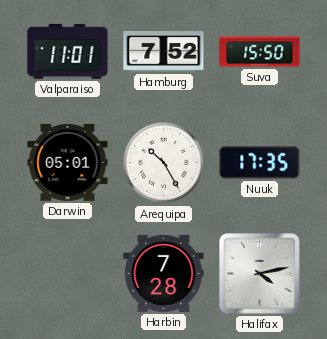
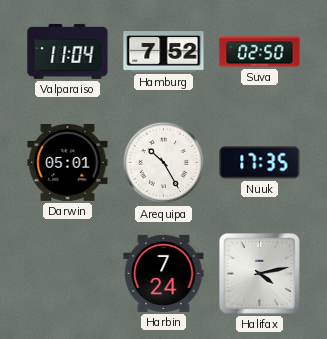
Valparaiso: 11:01 -> 11:04 (68, 51)
Suva: 15:50 -> 02:50 (260, 52)
Harbin: 7:28 -> 7:24 (164, 273)
